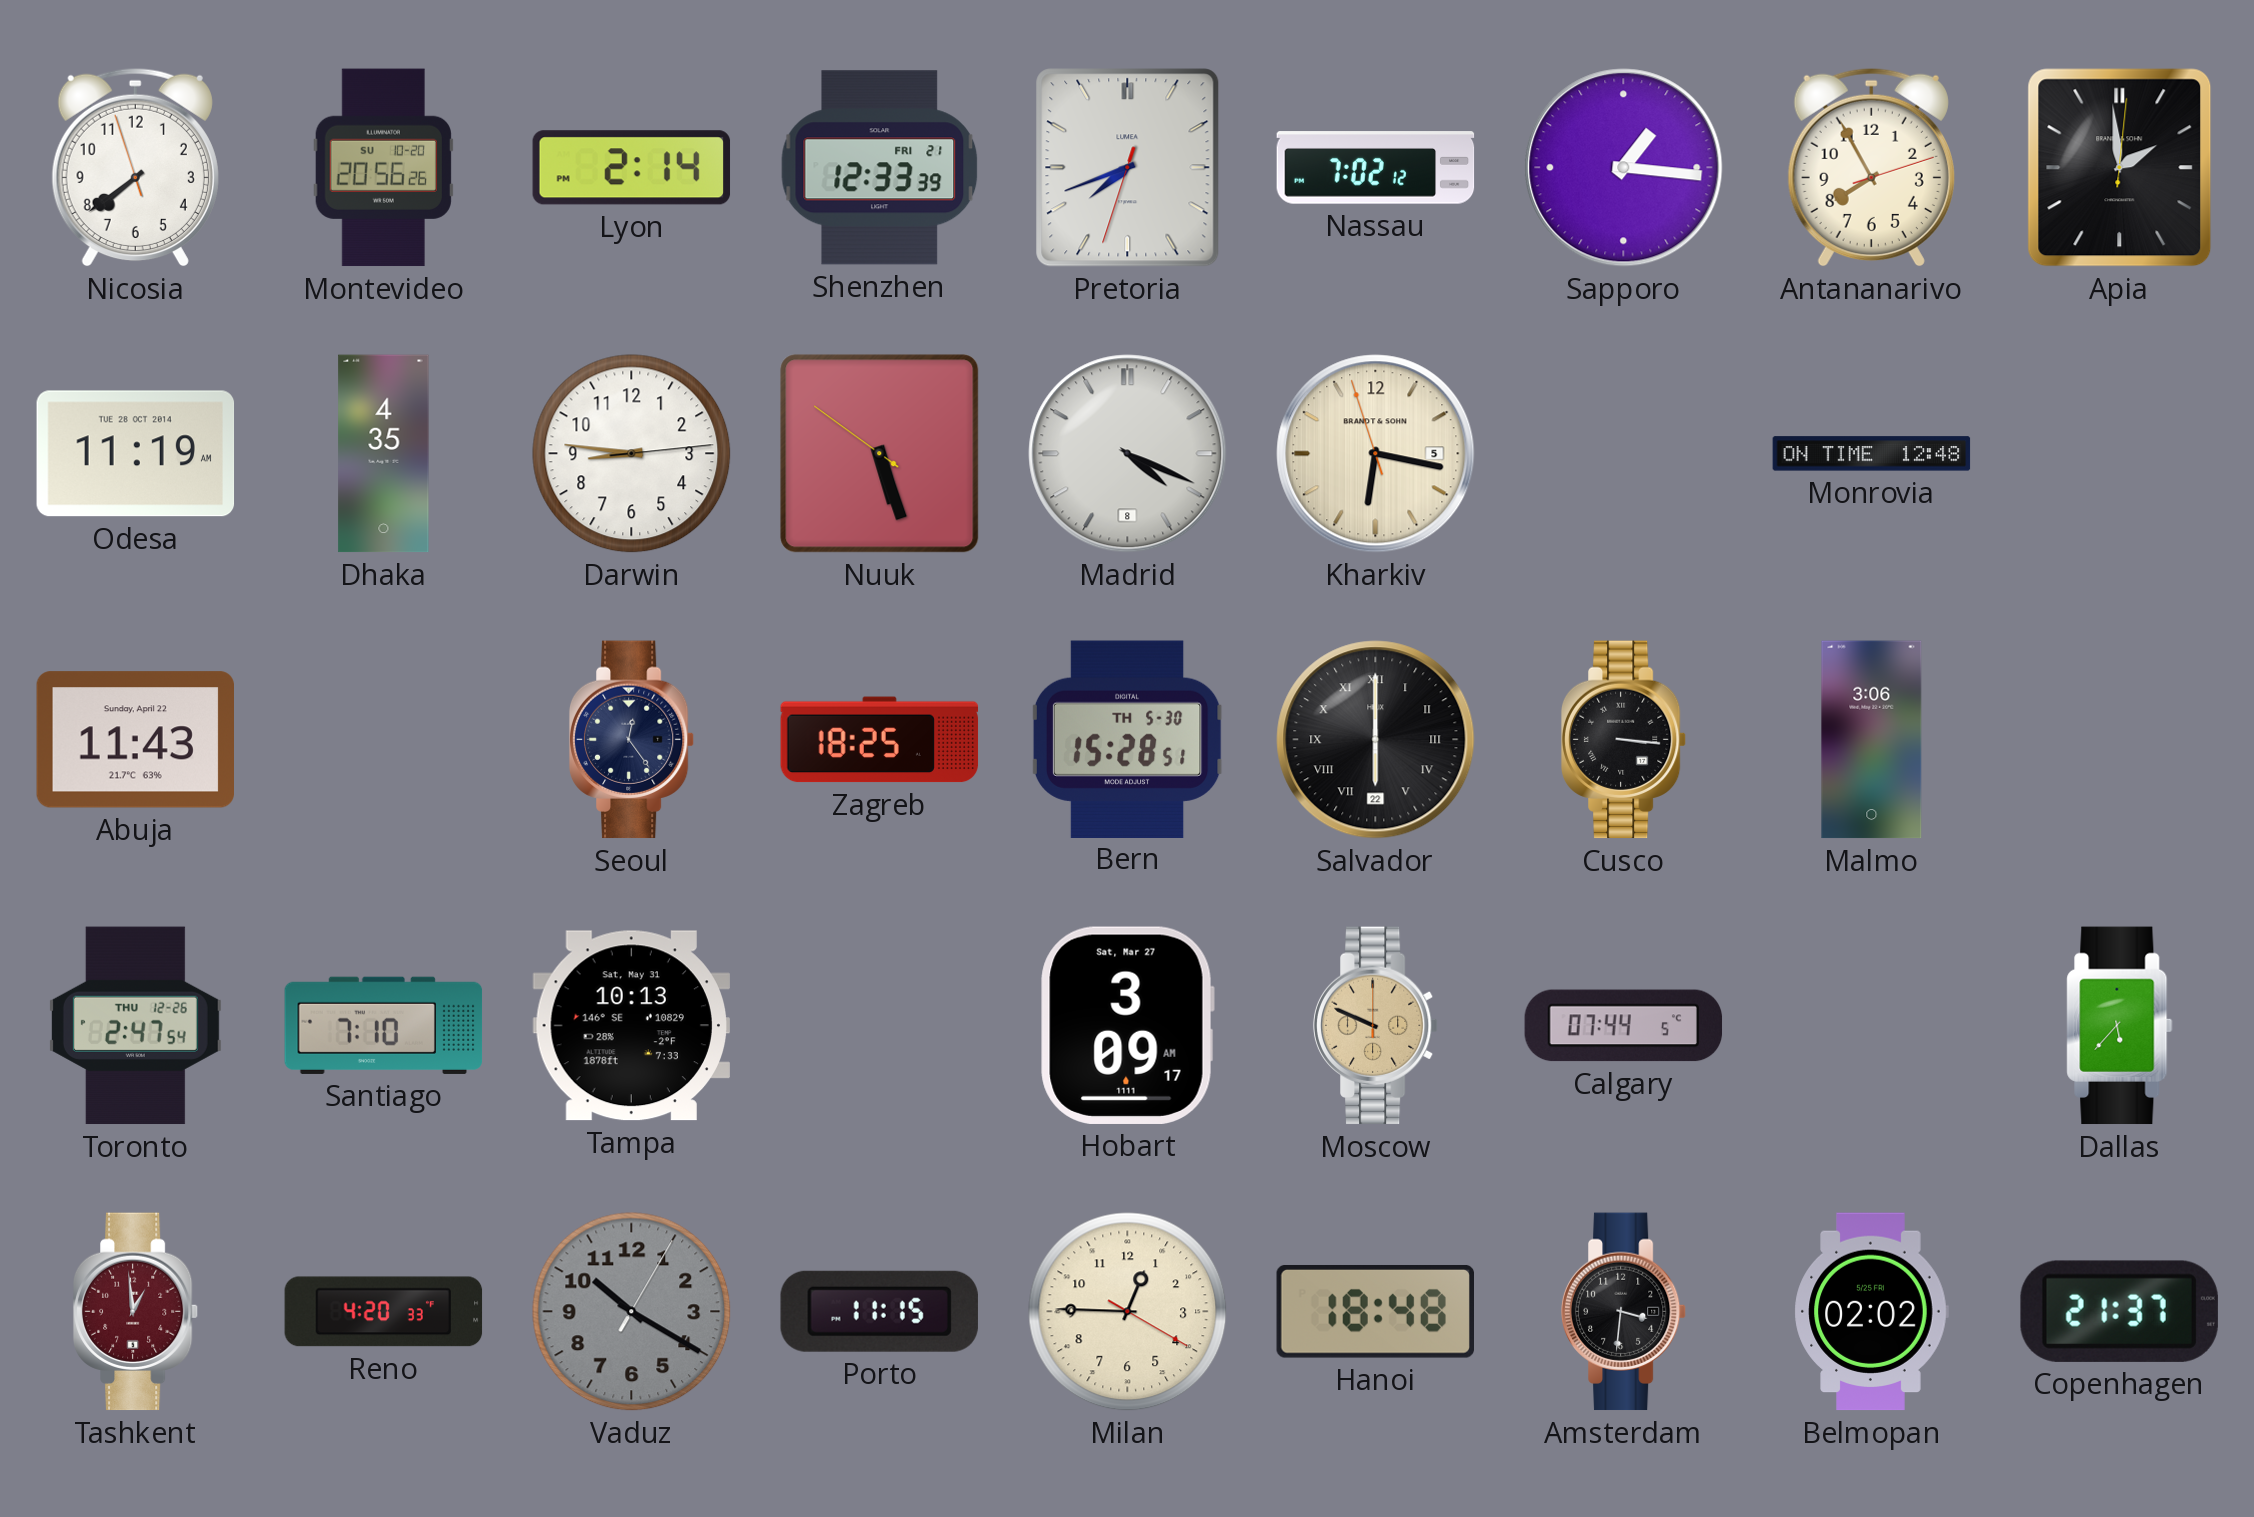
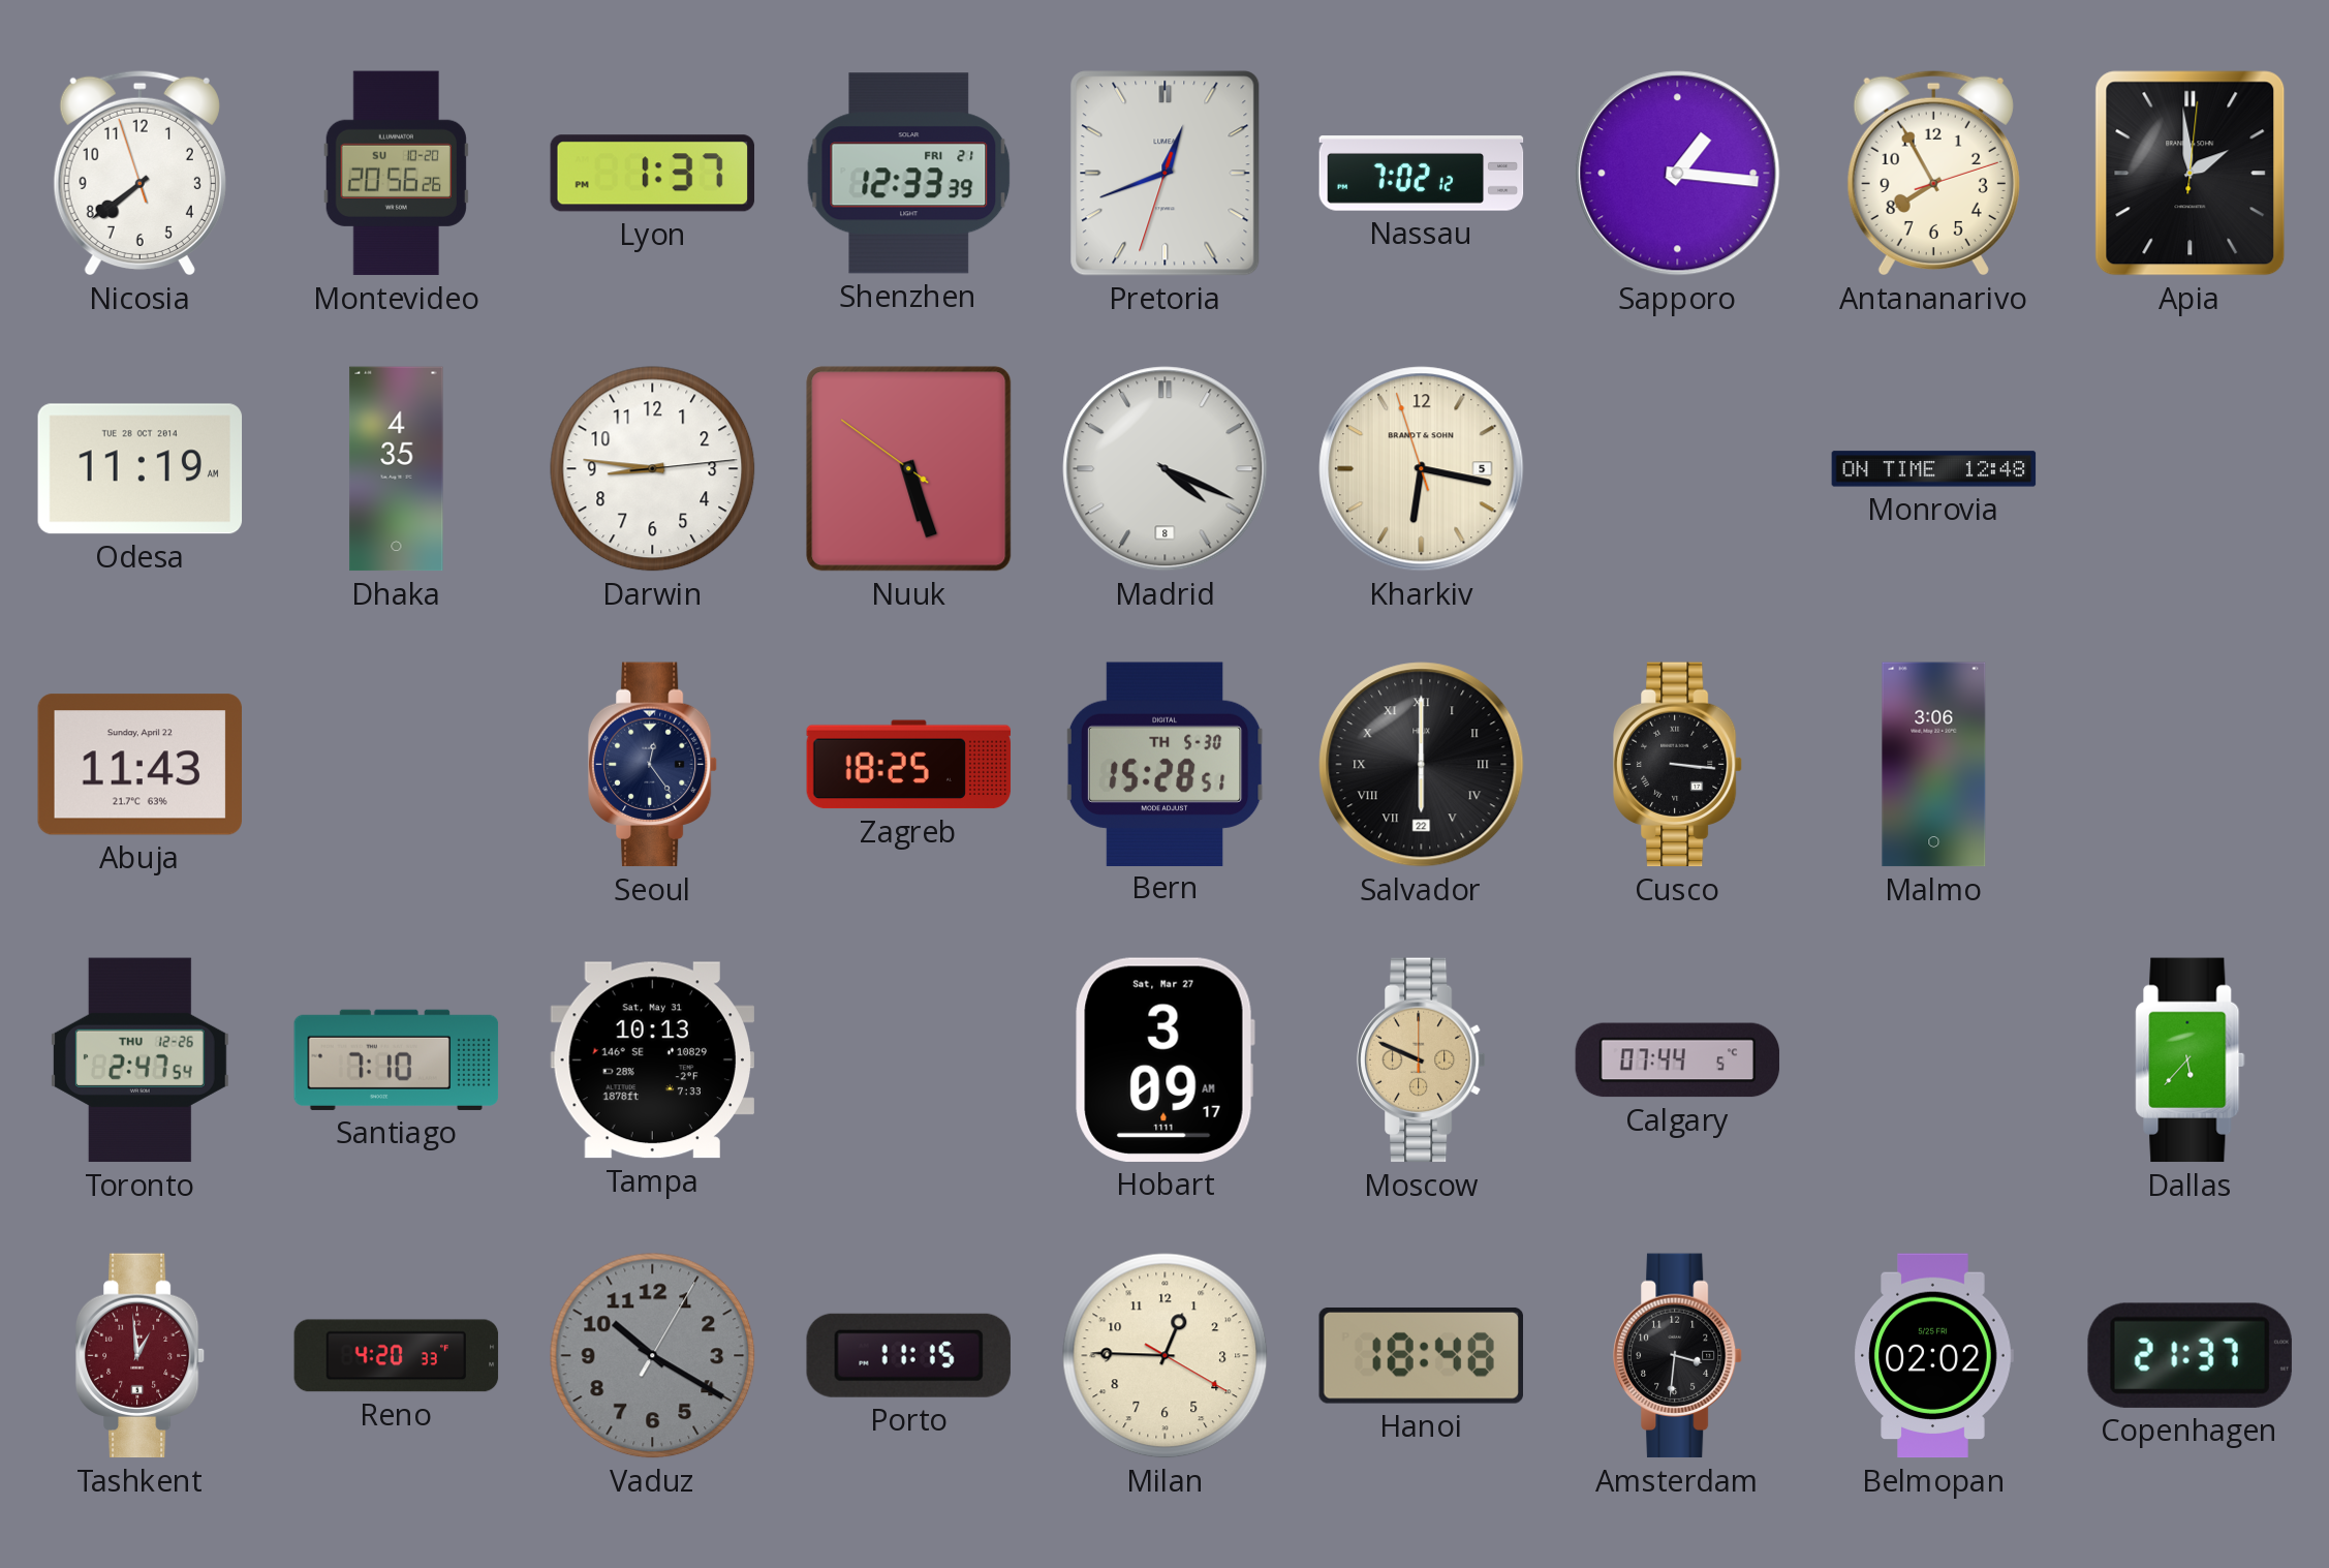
Lyon: 2:14 -> 1:37 (653, 174)
Pretoria: 7:41 -> 12:41 (1166, 174)
